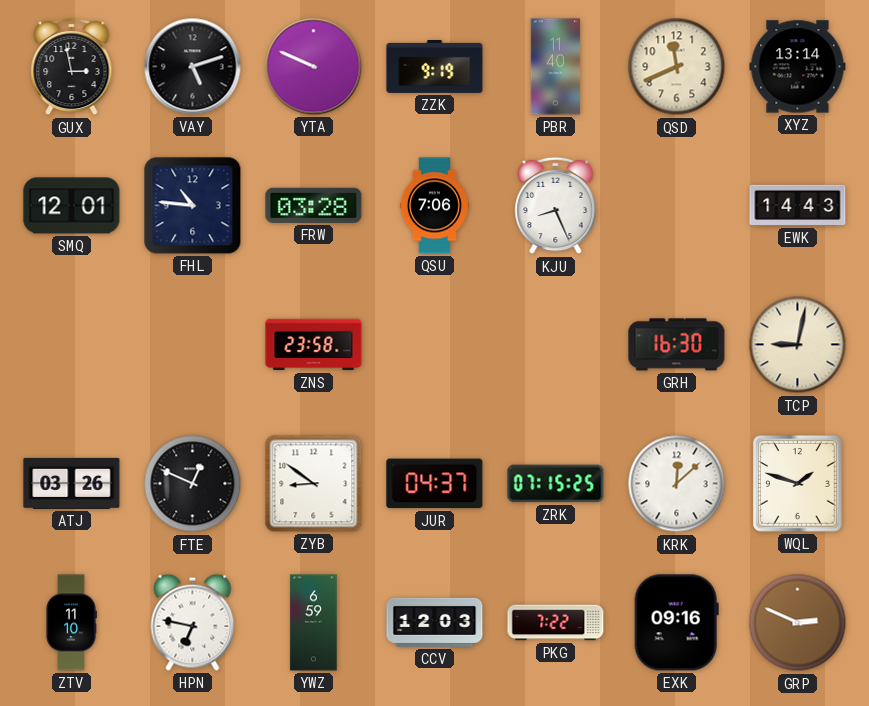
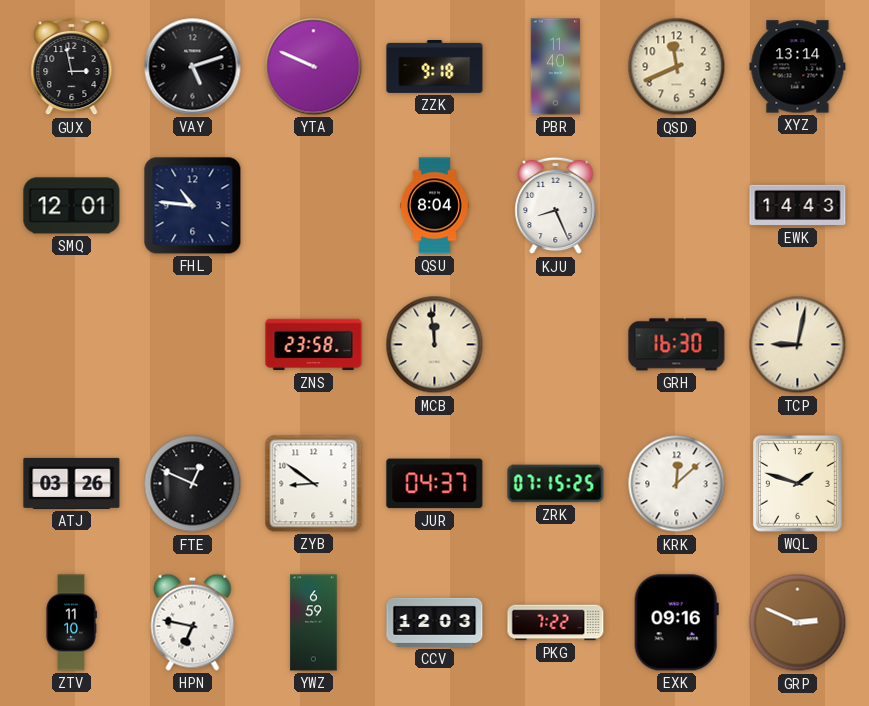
ZZK: 9:19 -> 9:18 (435, 67)
FRW: 03:28 -> none (314, 205)
QSU: 7:06 -> 8:04 (434, 206)
MCB: none -> 11:59 (435, 345)
